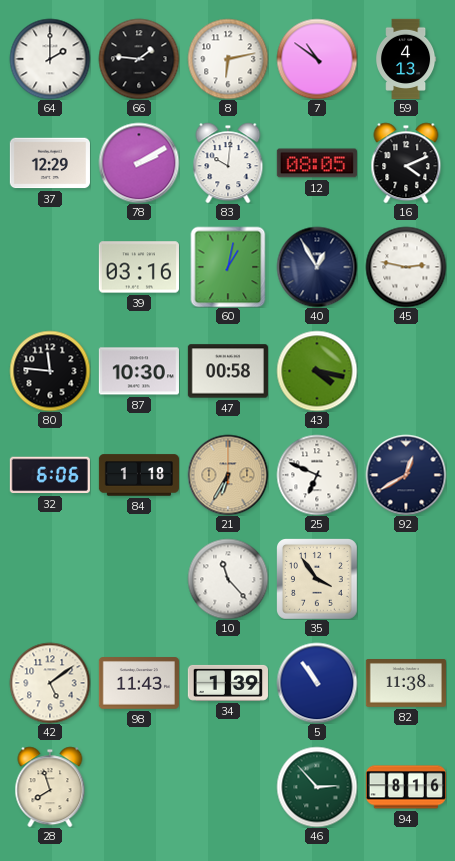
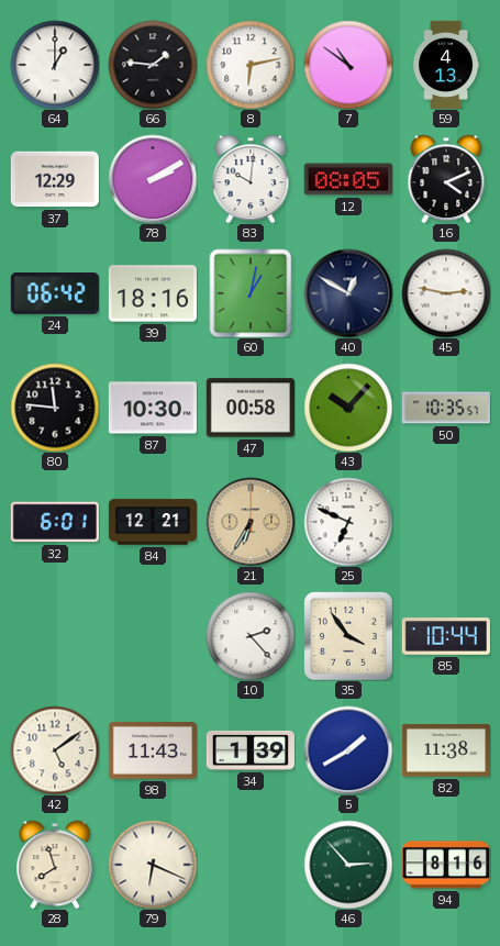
64: 2:00 -> 1:00 (55, 65)
24: none -> 06:42 (55, 294)
39: 03:16 -> 18:16 (153, 293)
40: 12:55 -> 12:50 (348, 293)
43: 4:17 -> 10:07 (348, 408)
50: none -> 10:35 (446, 408)
32: 6:06 -> 6:01 (55, 522)
84: 1:18 -> 12:21 (152, 522)
92: 12:40 -> none (406, 475)
10: 11:23 -> 2:23 (251, 636)
85: none -> 10:44 (446, 636)
5: 10:54 -> 1:40 (348, 750)
79: none -> 6:19 (153, 865)
